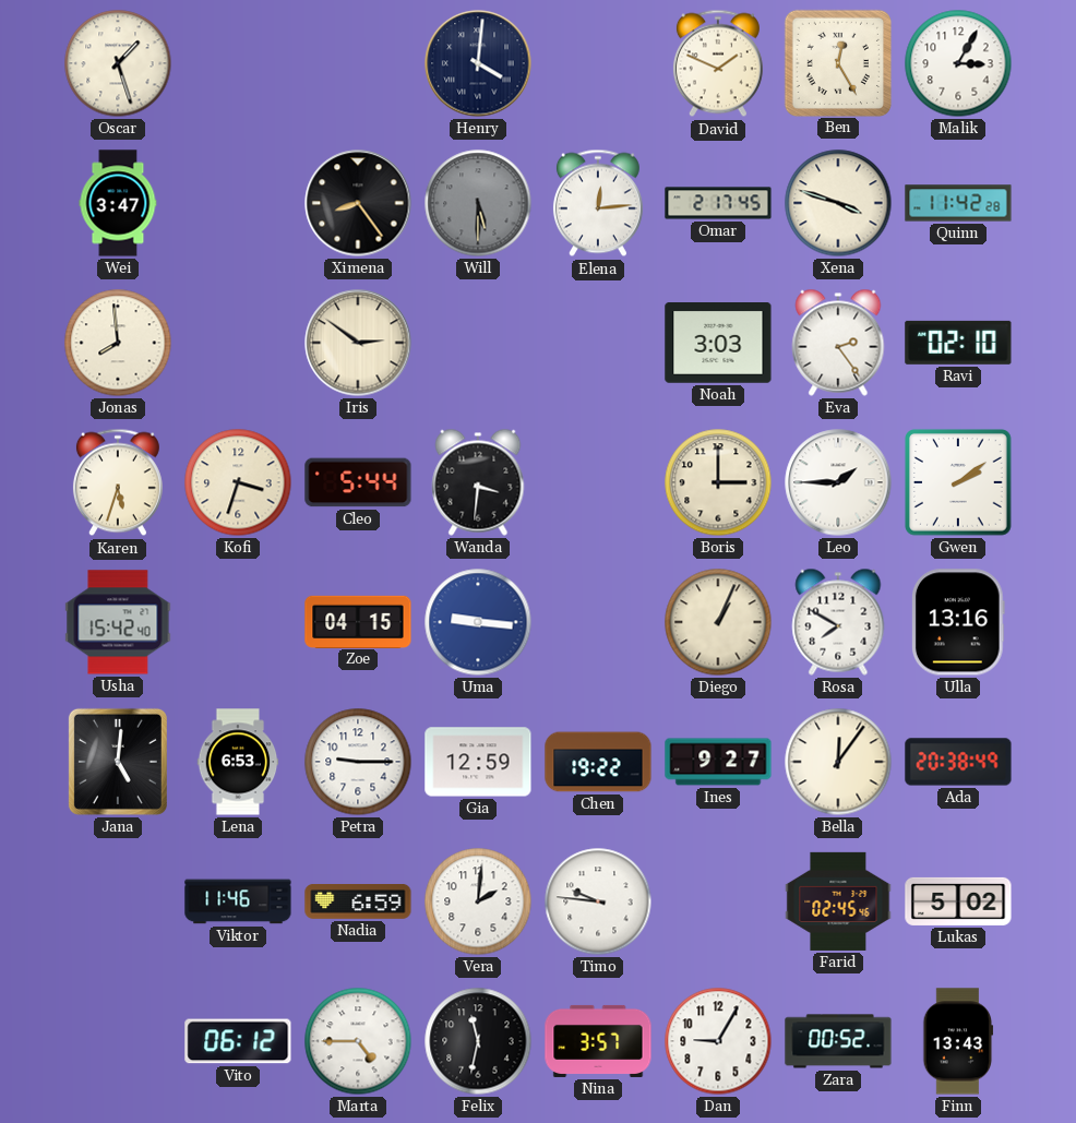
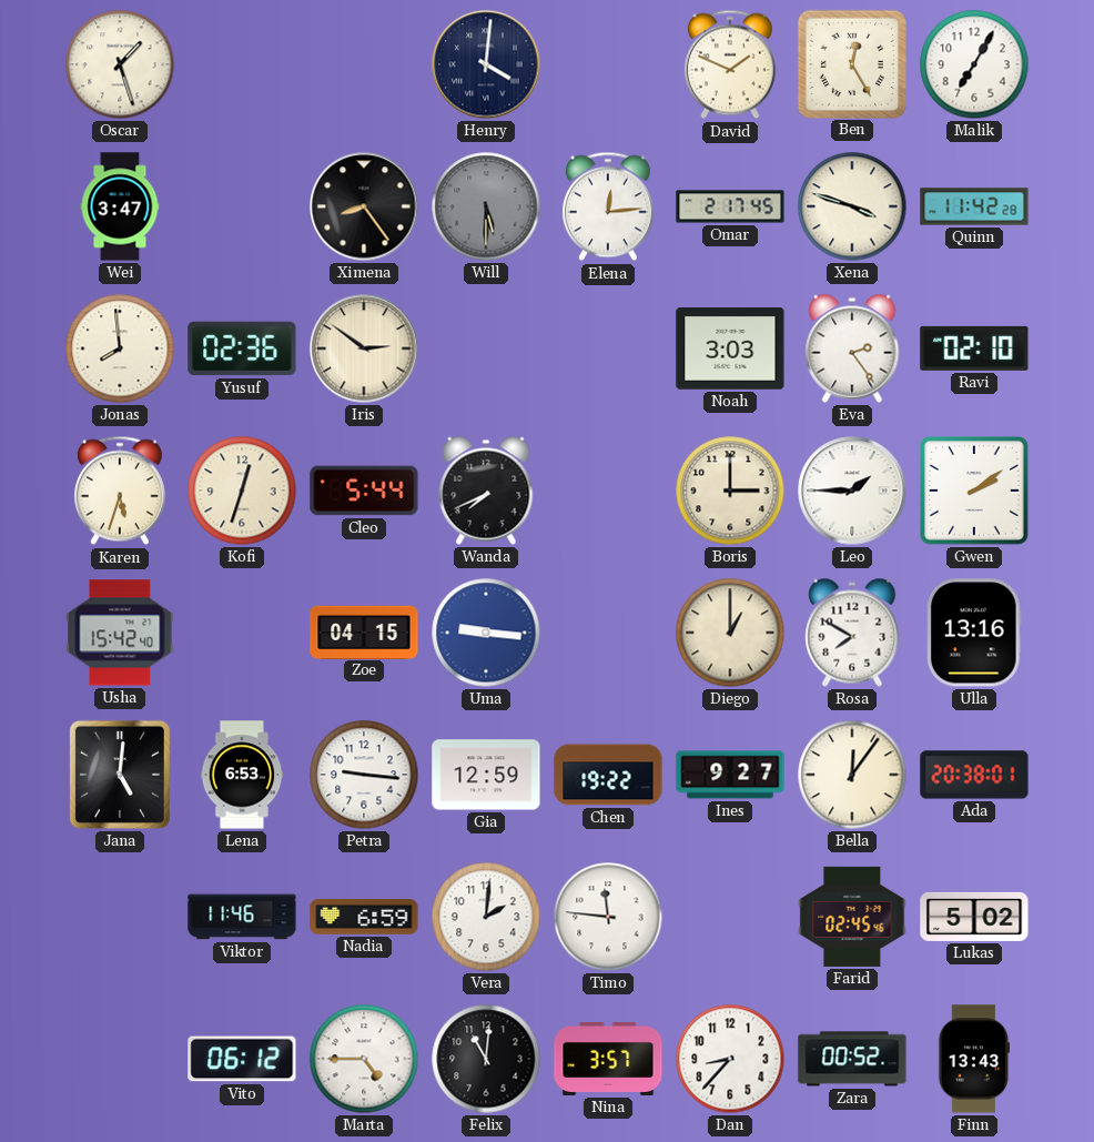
Malik: 3:05 -> 7:05 (974, 64)
Yusuf: none -> 02:36 (242, 348)
Kofi: 3:33 -> 12:33 (242, 491)
Wanda: 3:31 -> 7:41 (486, 491)
Diego: 1:04 -> 1:00 (730, 633)
Petra: 9:15 -> 9:16 (364, 775)
Ada: 20:38:49 -> 20:38:01 (974, 775)
Timo: 9:46 -> 11:46 (608, 917)
Felix: 11:32 -> 11:01 (486, 1059)
Dan: 9:05 -> 8:37 (730, 1059)
